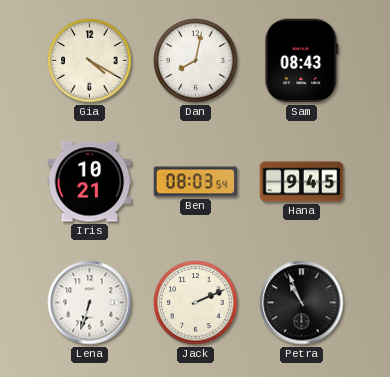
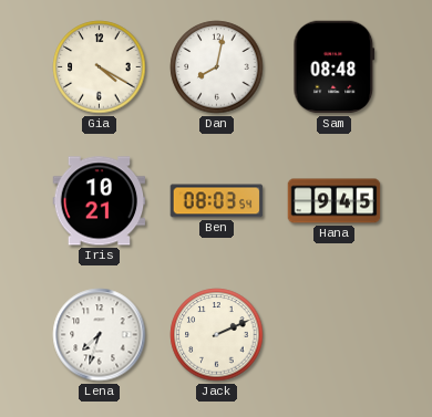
Sam: 08:43 -> 08:48 (335, 67)
Lena: 6:33 -> 7:33 (100, 335)
Petra: 10:56 -> none (302, 303)
